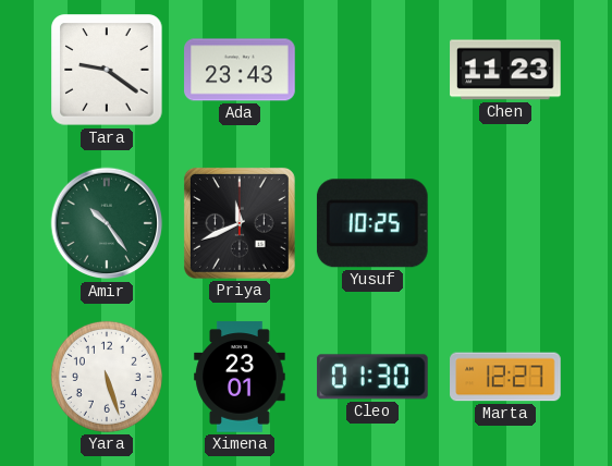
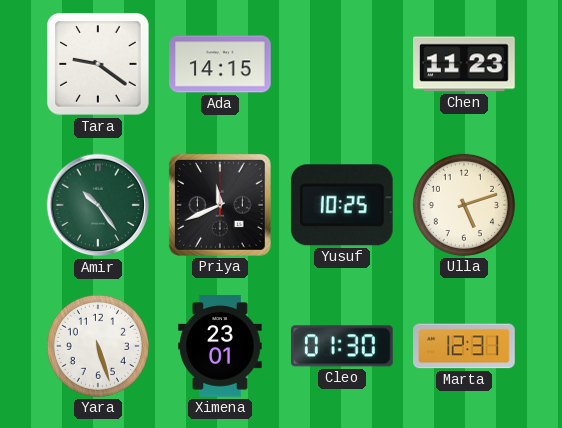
Ada: 23:43 -> 14:15 (220, 64)
Ulla: none -> 5:12 (464, 205)
Marta: 12:27 -> 12:31 (464, 346)
